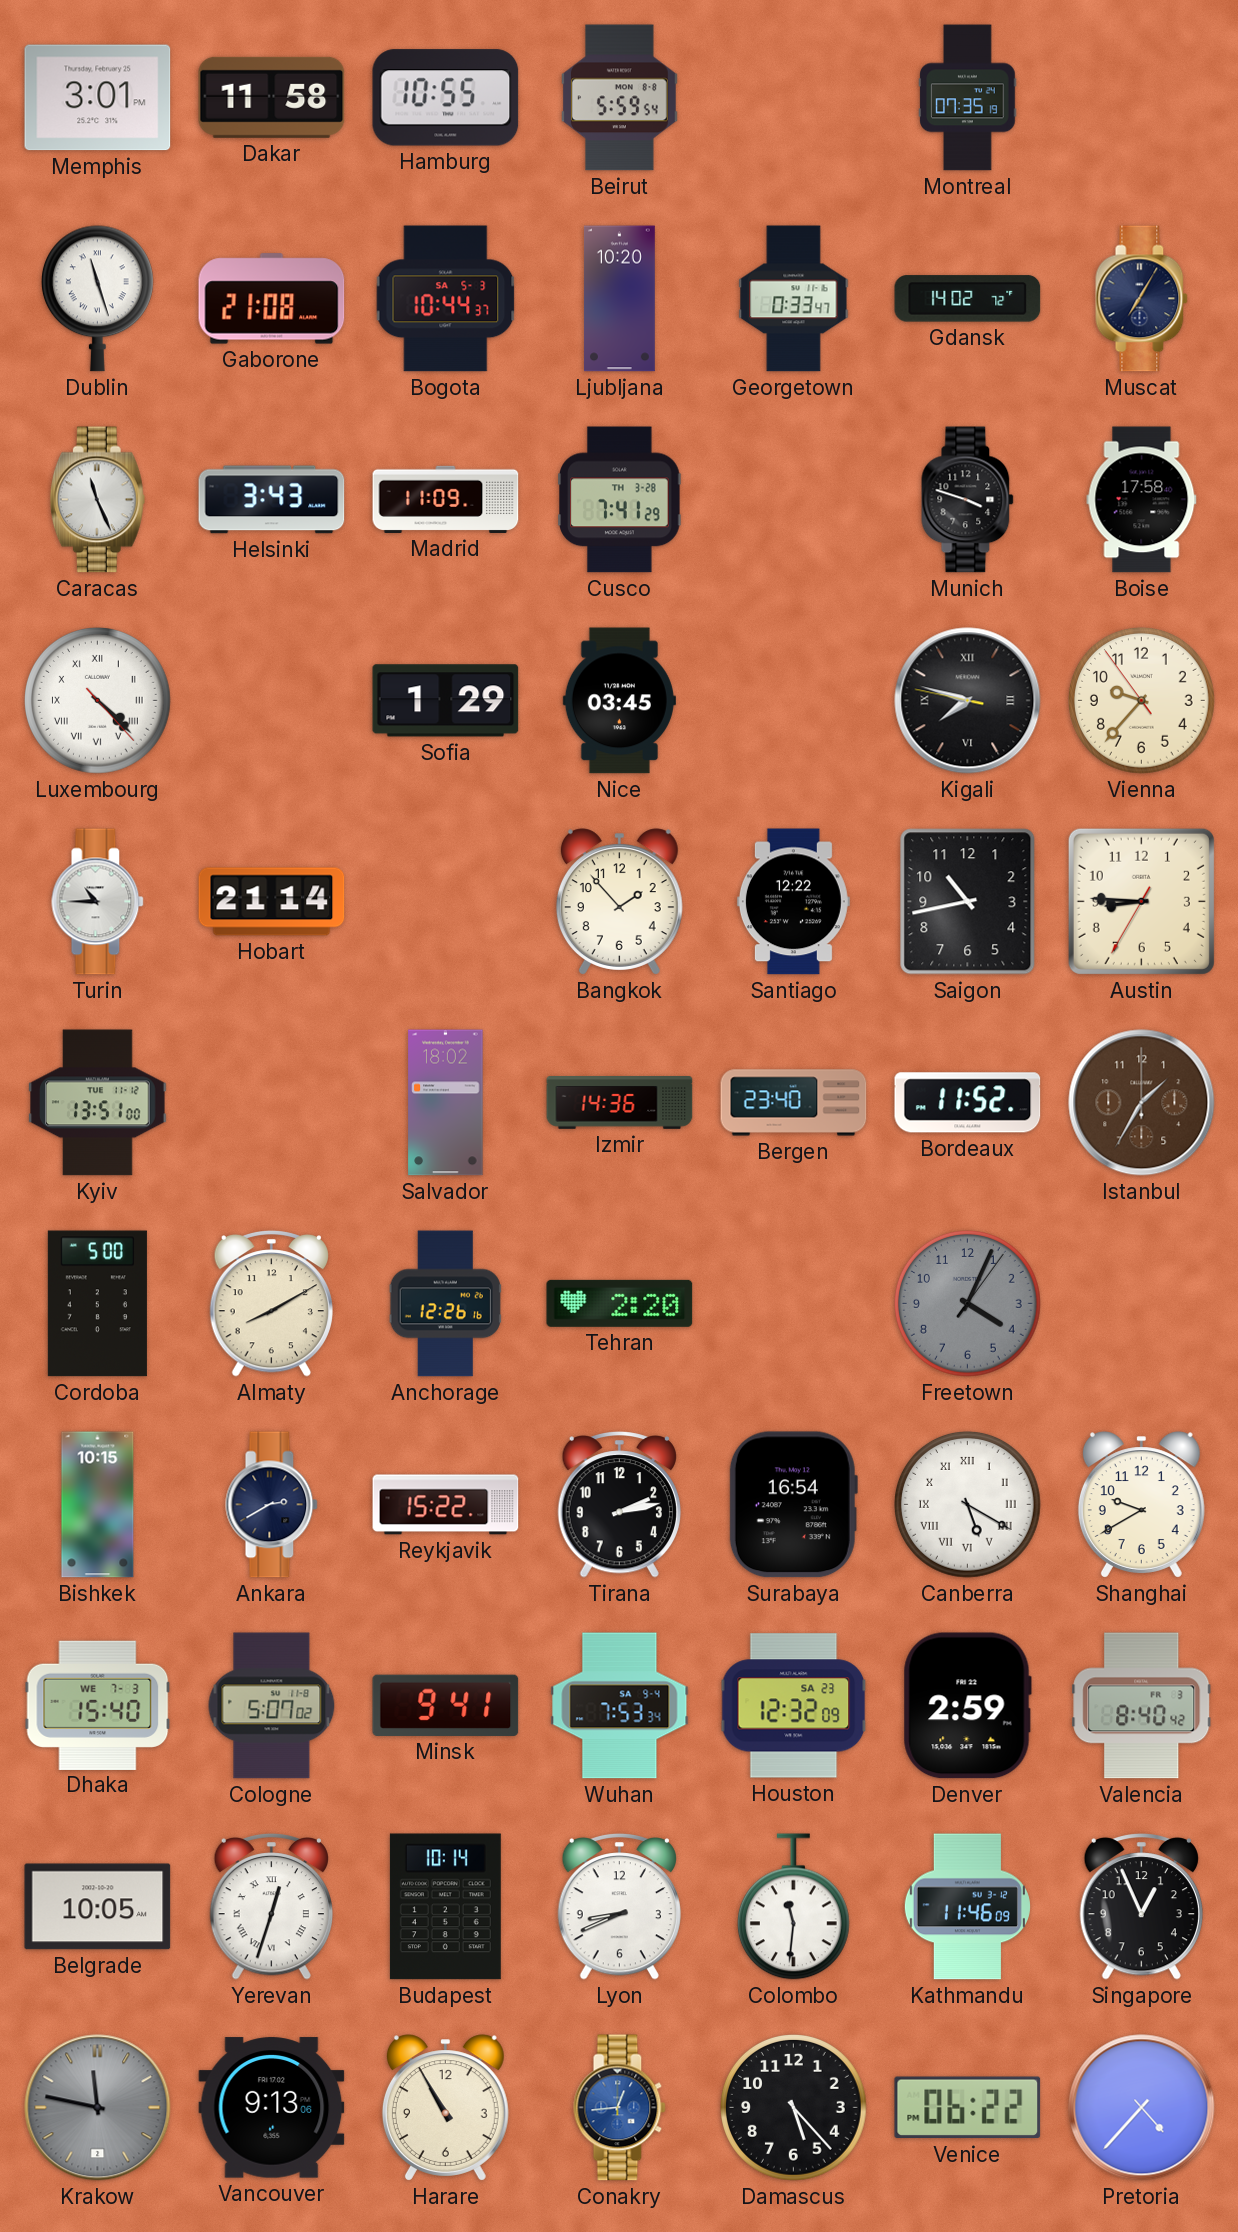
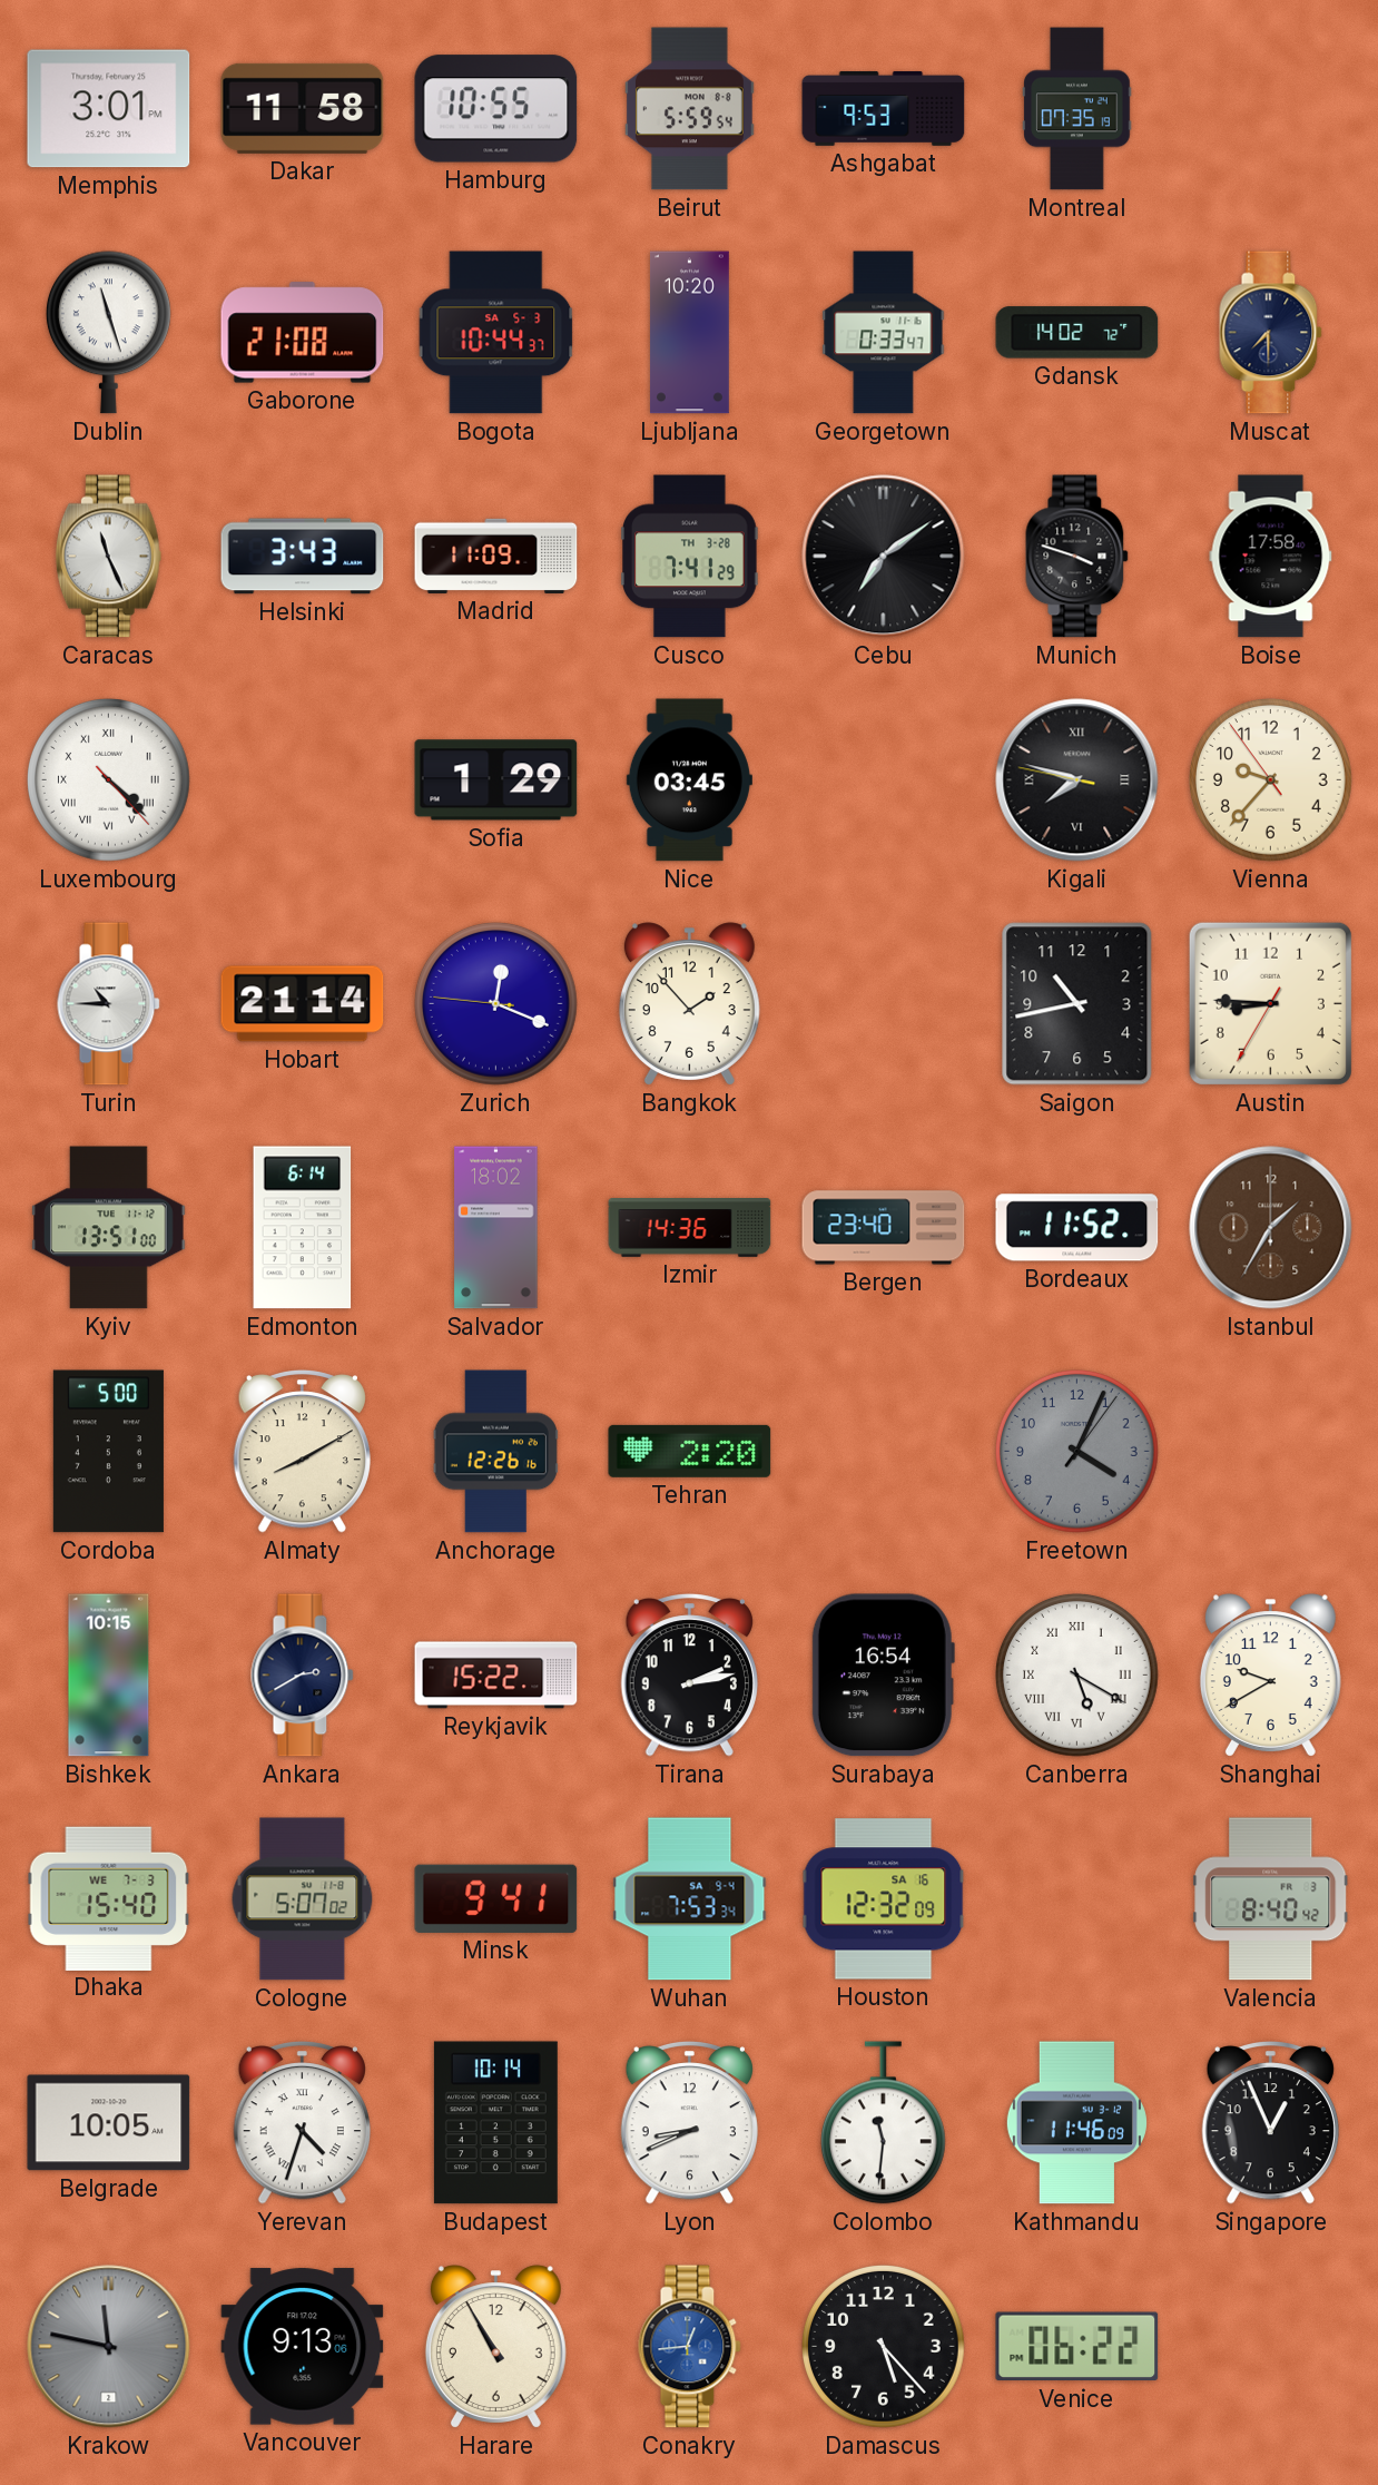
Ashgabat: none -> 9:53 (884, 109)
Muscat: 7:05 -> 7:30 (1271, 333)
Cebu: none -> 7:09 (884, 557)
Zurich: none -> 12:18 (496, 1004)
Santiago: 12:22 -> none (793, 902)
Edmonton: none -> 6:14 (303, 1228)
Houston date: SA 23 -> SA 16 (884, 1899)
Denver: 2:59 -> none (967, 1706)
Yerevan: 12:33 -> 4:33 (302, 2123)
Pretoria: 4:37 -> none (1142, 2108)
